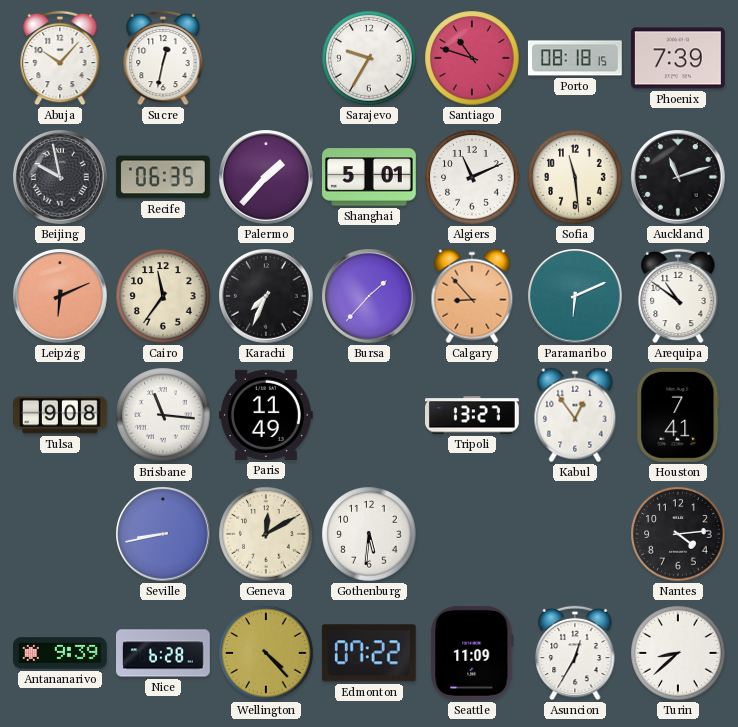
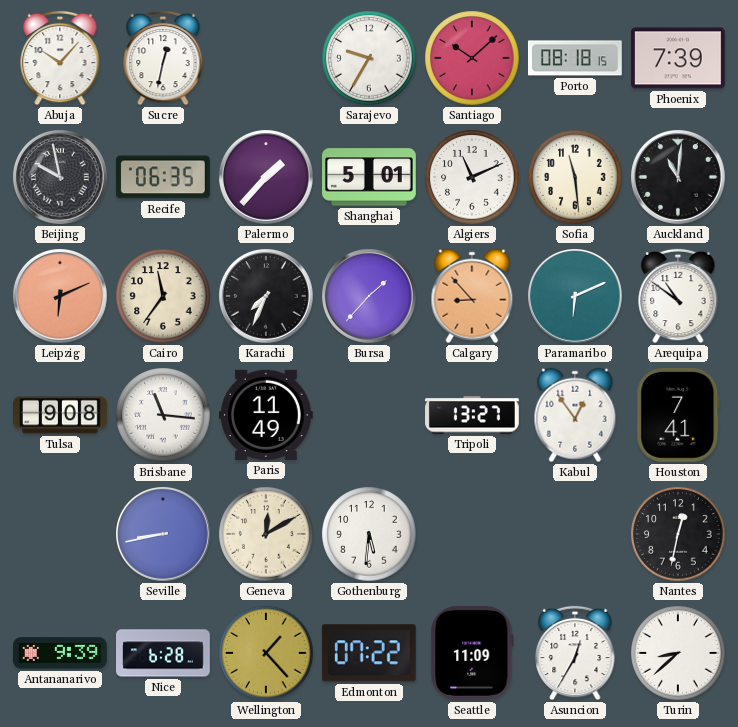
Santiago: 10:48 -> 10:08 (472, 58)
Auckland: 11:12 -> 11:01 (679, 178)
Nantes: 4:14 -> 12:32 (678, 534)
Wellington: 4:23 -> 1:23 (266, 653)
